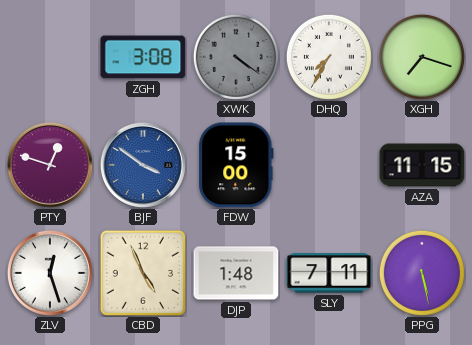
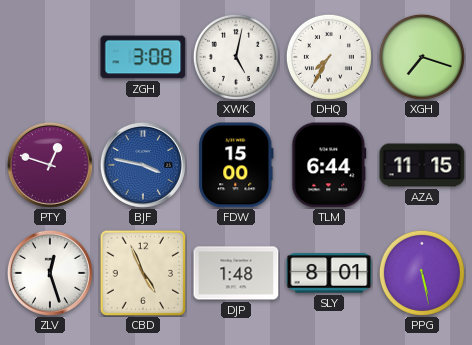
XWK: 4:21 -> 5:02 (236, 57)
XWK dial: grey -> white (236, 57)
BJF: 3:51 -> 3:47 (143, 165)
TLM: none -> 6:44 (329, 165)
SLY: 7:11 -> 8:01 (329, 273)
